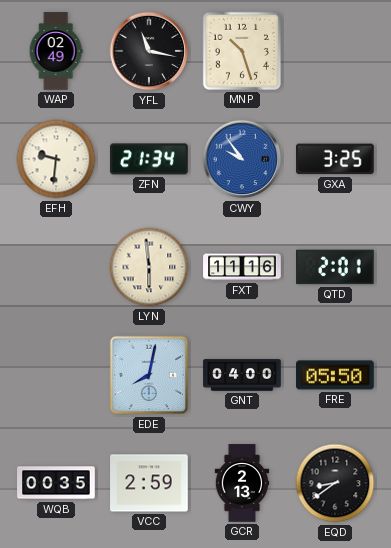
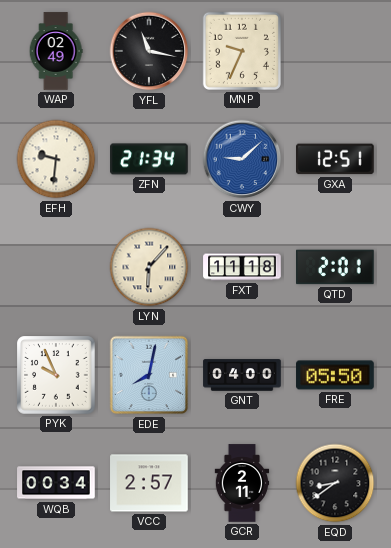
MNP: 10:27 -> 9:34 (242, 51)
CWY: 9:54 -> 9:08 (242, 159)
GXA: 3:25 -> 12:51 (336, 159)
LYN: 5:59 -> 6:07 (149, 267)
FXT: 11:16 -> 11:18 (242, 267)
PYK: none -> 9:56 (56, 375)
WQB: 00:35 -> 00:34 (56, 483)
VCC: 2:59 -> 2:57 (149, 483)
GCR: 2:13 -> 2:11 (242, 483)
